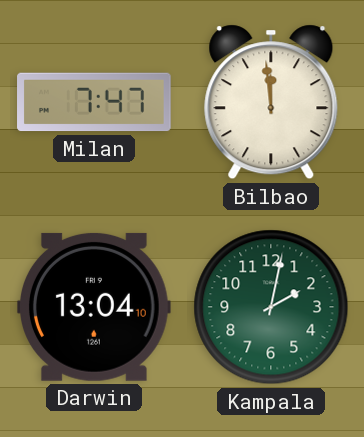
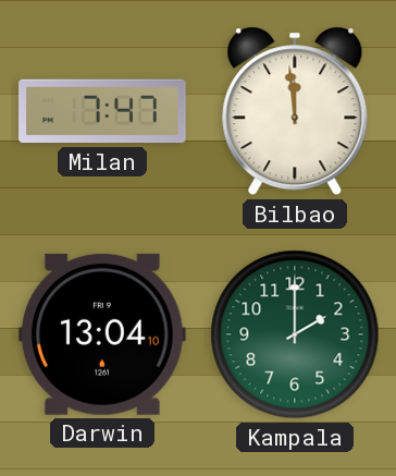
Kampala: 2:02 -> 2:00 (295, 334)
